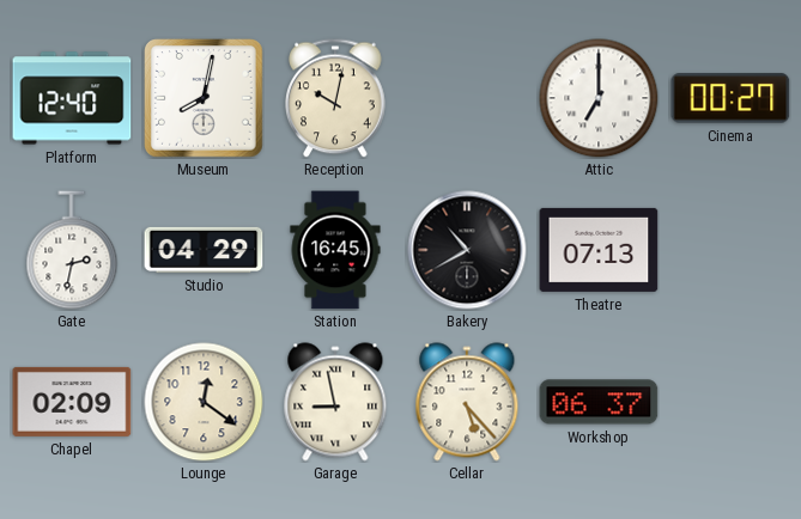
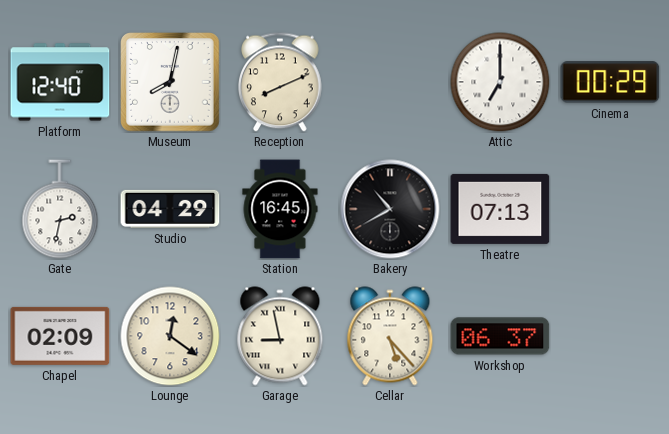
Reception: 10:02 -> 8:11 (281, 82)
Cinema: 00:27 -> 00:29 (610, 82)
